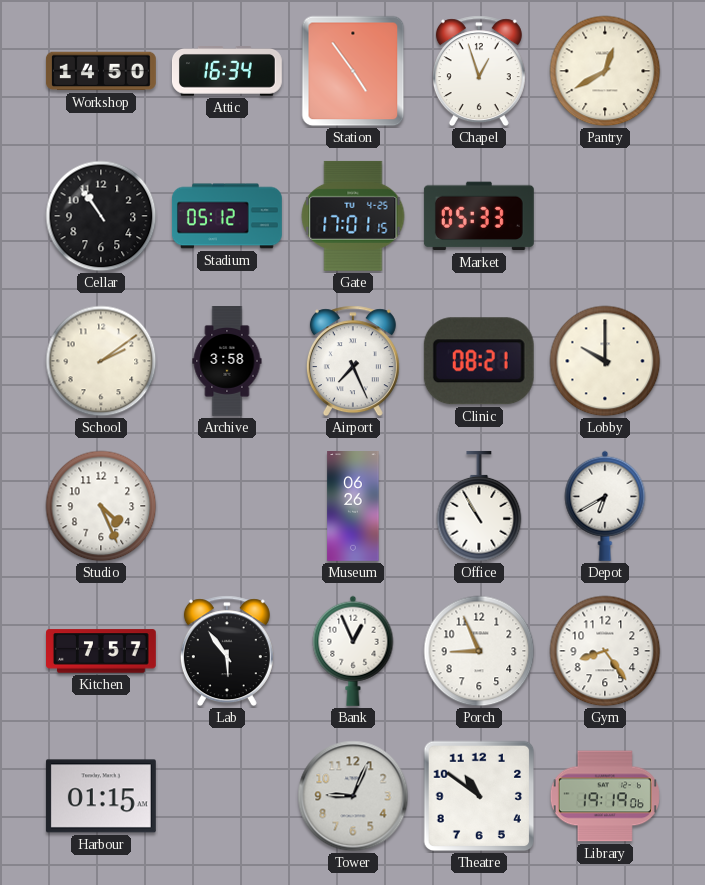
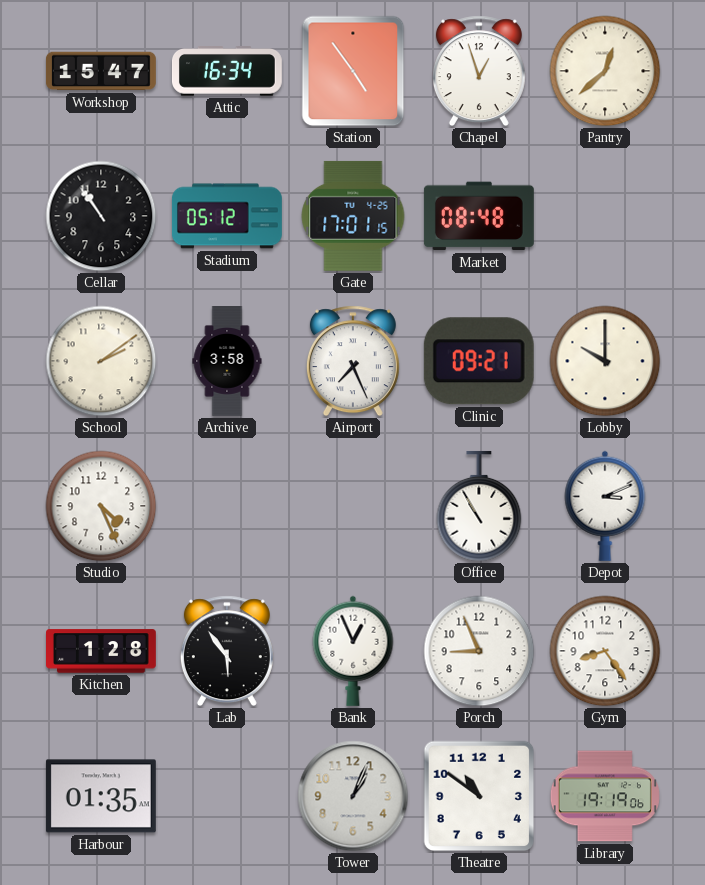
Workshop: 14:50 -> 15:47 (101, 71)
Pantry: 12:40 -> 12:38 (605, 71)
Market: 05:33 -> 08:48 (479, 216)
Clinic: 08:21 -> 09:21 (479, 361)
Museum: 06:26 -> none (353, 507)
Depot: 6:40 -> 3:11 (605, 506)
Kitchen: 7:57 -> 1:28 (102, 651)
Harbour: 01:15 -> 01:35 (101, 796)
Tower: 9:04 -> 1:04 (353, 796)
